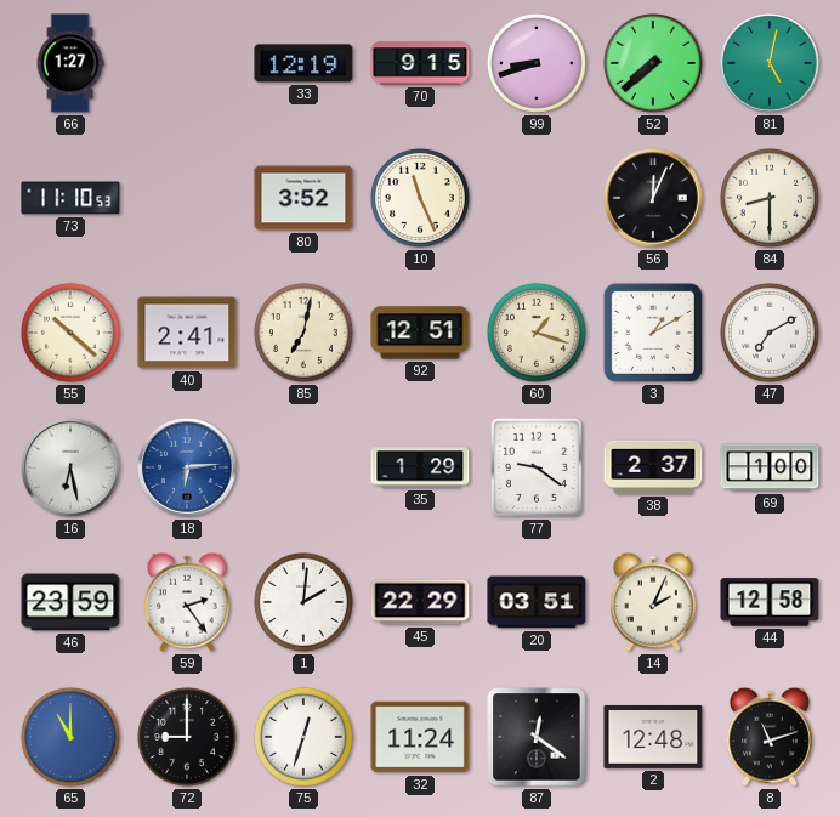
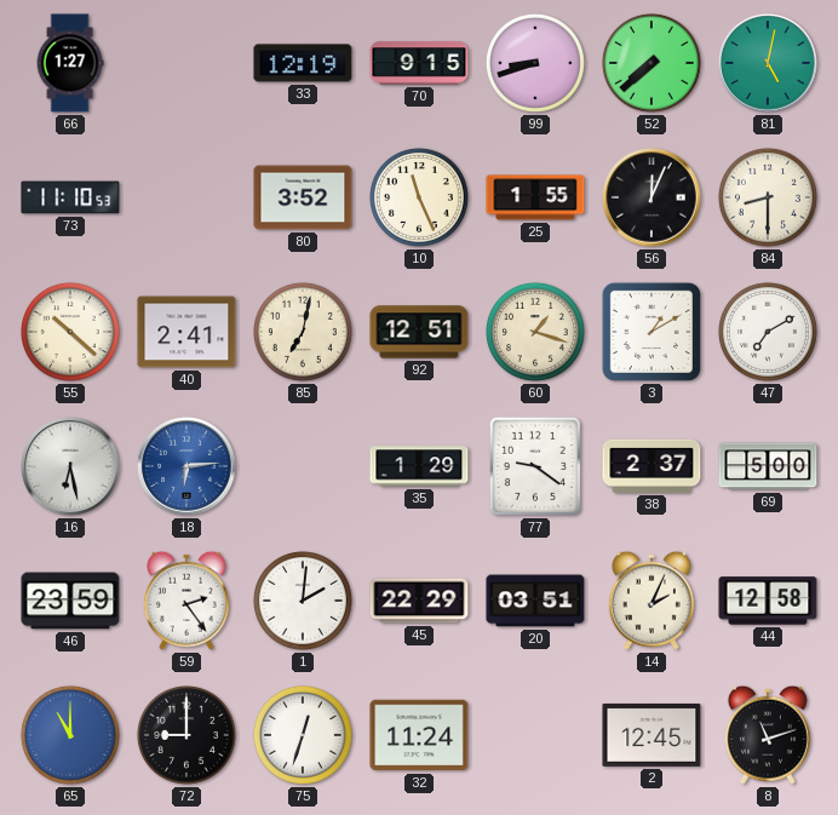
25: none -> 1:55 (535, 197)
69: 1:00 -> 5:00 (768, 466)
87: 12:21 -> none (537, 737)
2: 12:48 -> 12:45 (652, 735)
